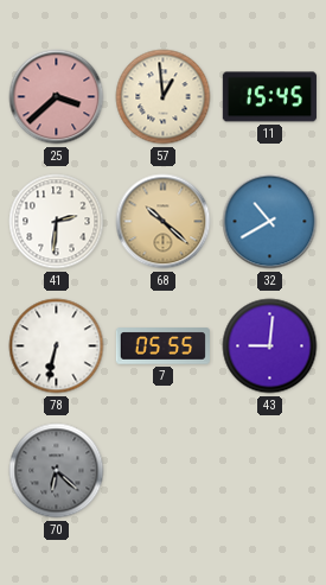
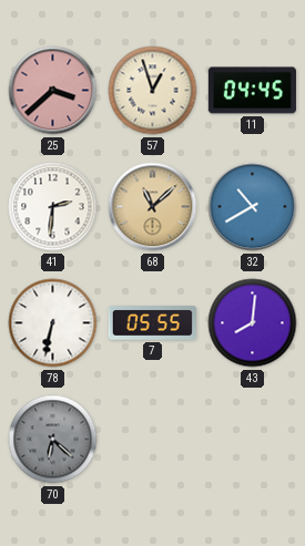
57: 12:59 -> 12:57 (153, 91)
11: 15:45 -> 04:45 (252, 91)
68: 10:22 -> 11:08 (153, 207)
43: 9:01 -> 8:01 (253, 323)
